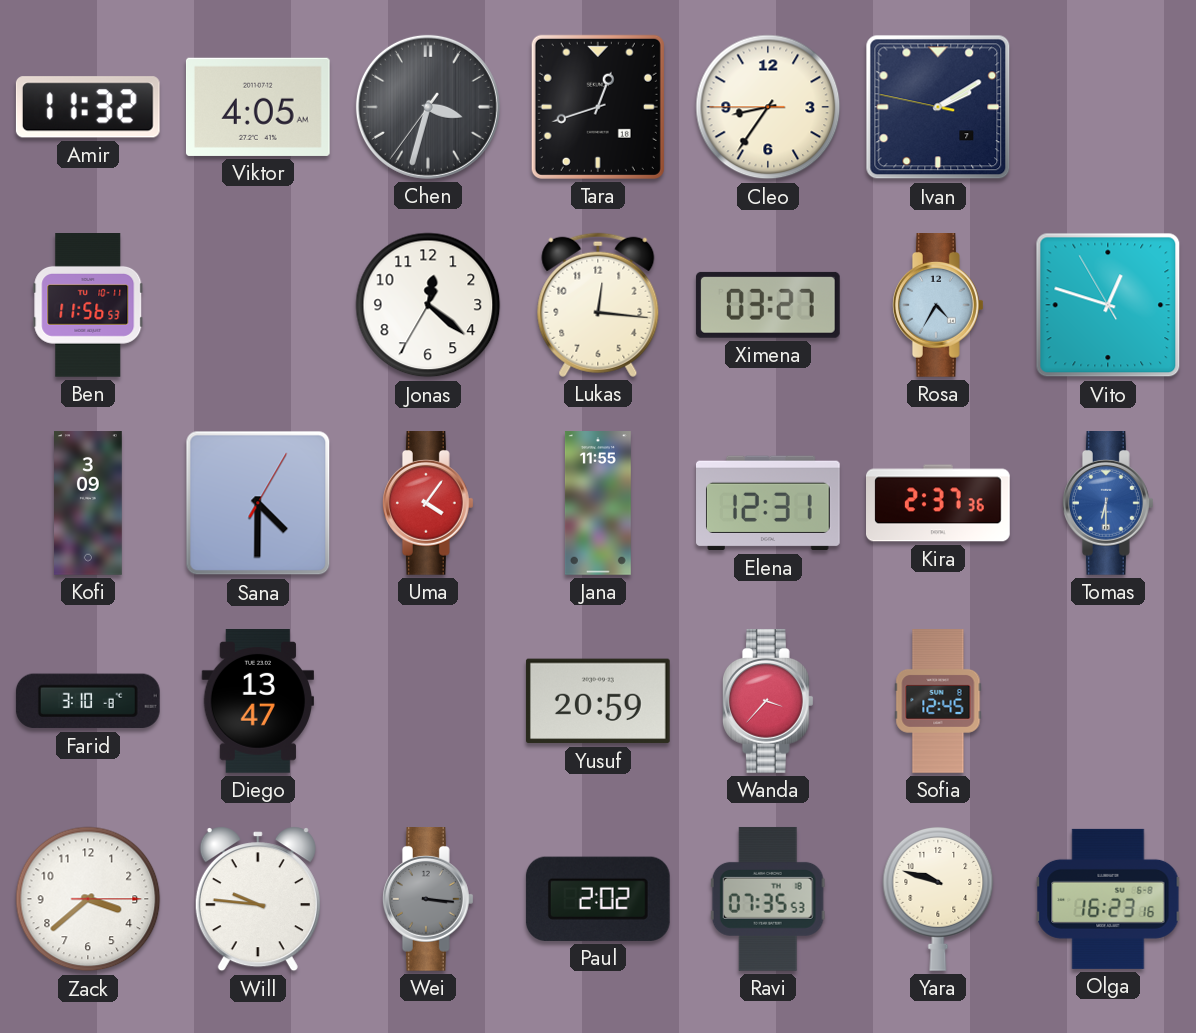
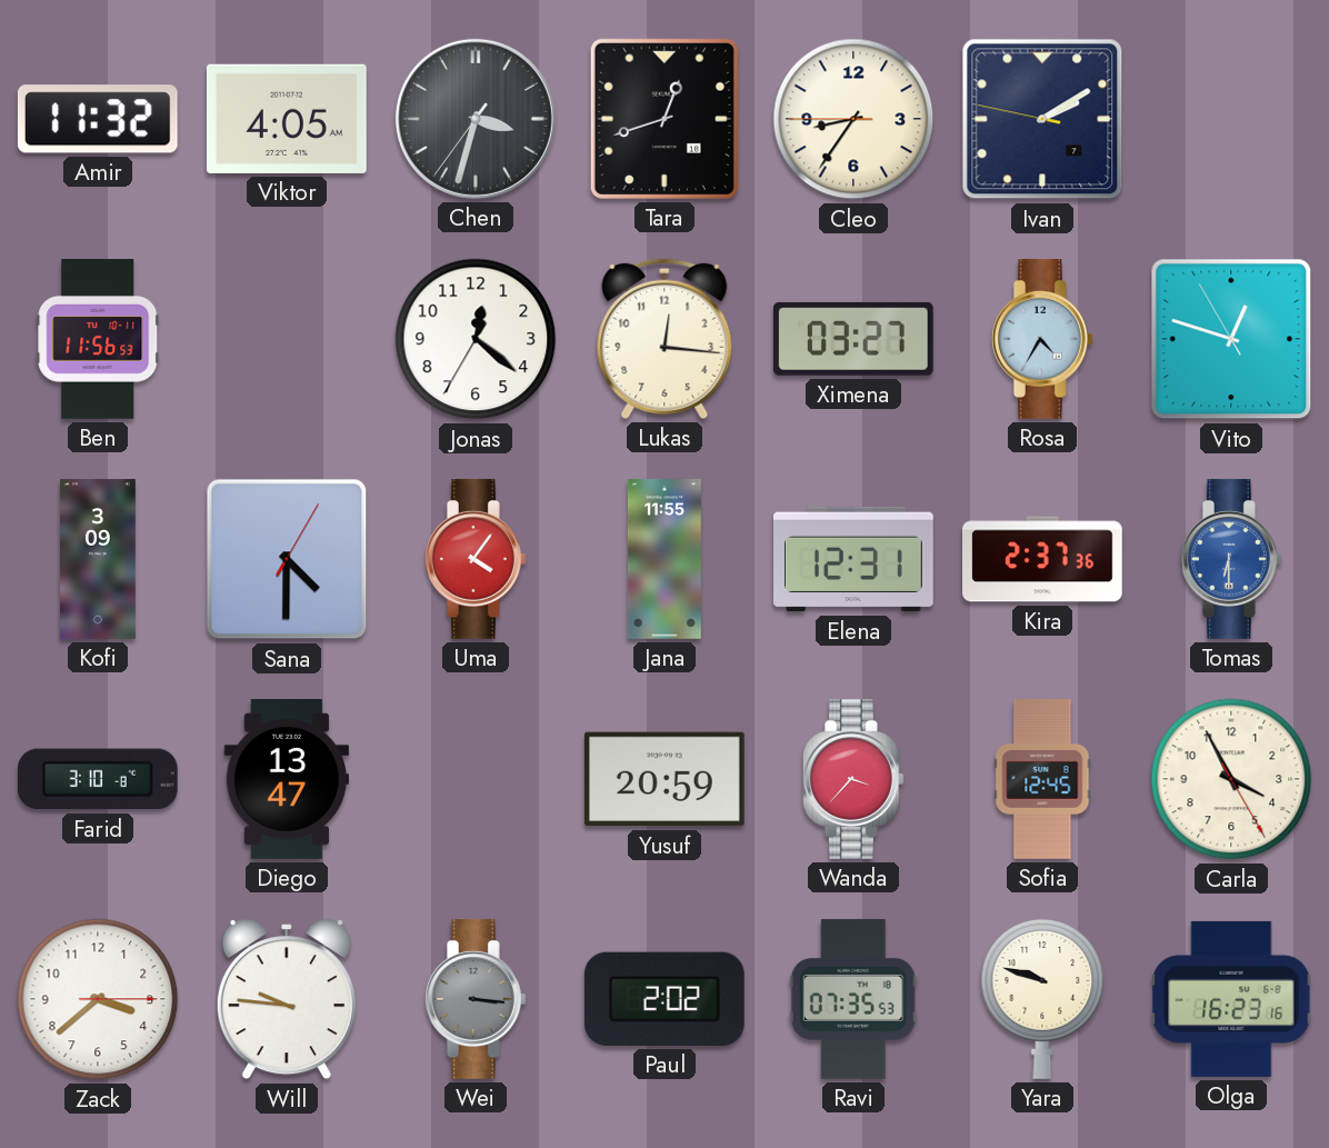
Carla: none -> 3:55 (1231, 779)
